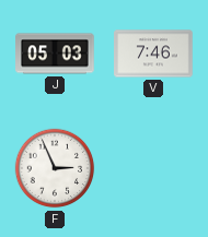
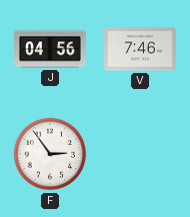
J: 05:03 -> 04:56 (50, 49)
F: 2:56 -> 2:54 (50, 154)
